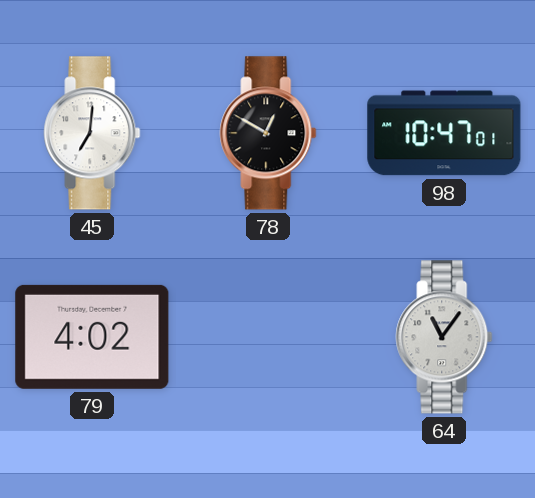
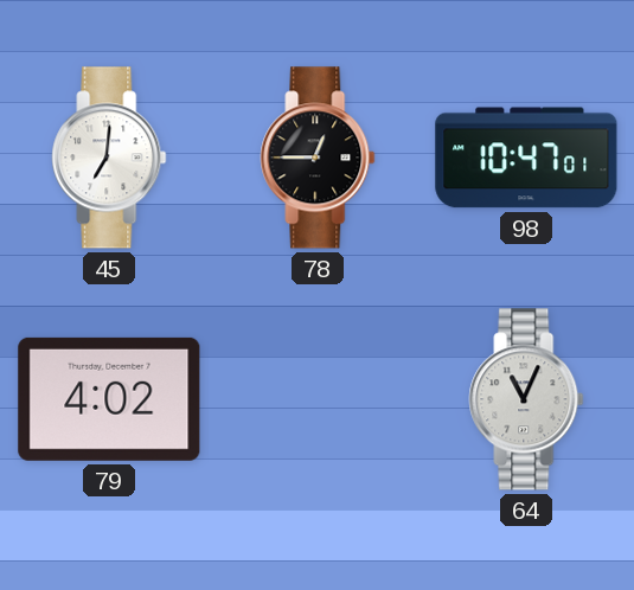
78: 12:50 -> 12:45 (318, 158)
64: 11:06 -> 11:04 (526, 399)
